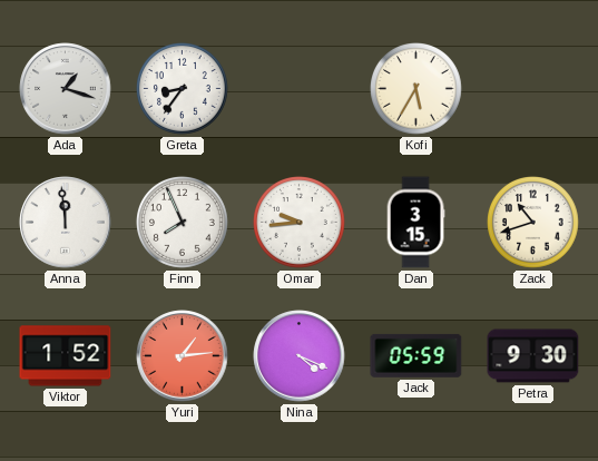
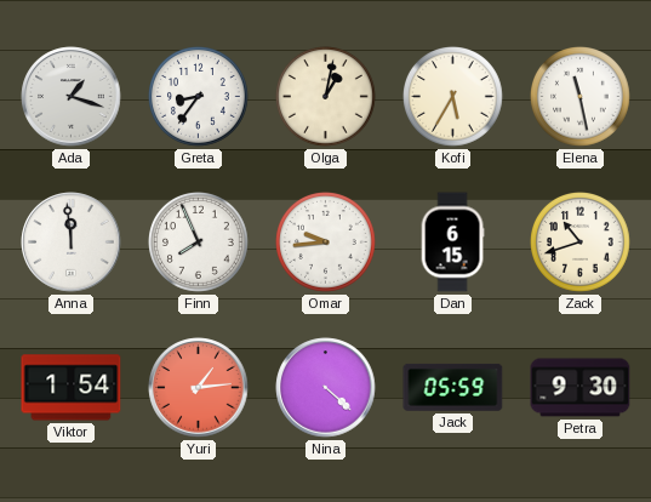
Olga: none -> 1:02 (326, 97)
Elena: none -> 11:28 (581, 97)
Dan: 3:15 -> 6:15 (452, 243)
Viktor: 1:52 -> 1:54 (72, 388)
Nina: 4:19 -> 4:22 (326, 388)
